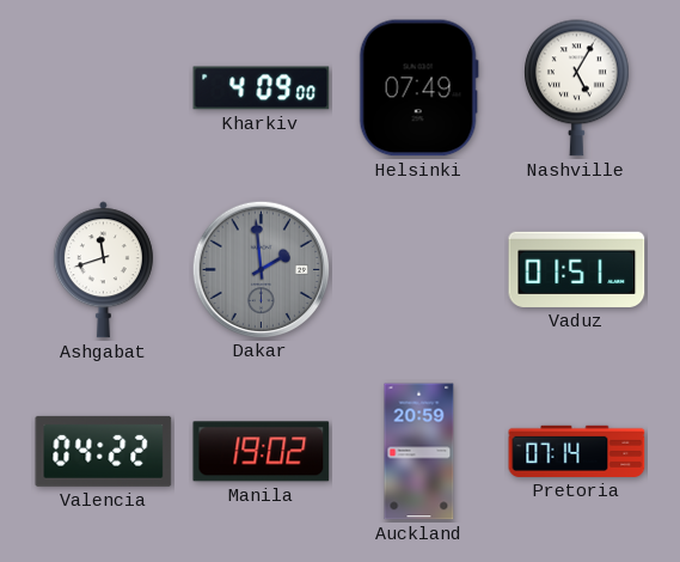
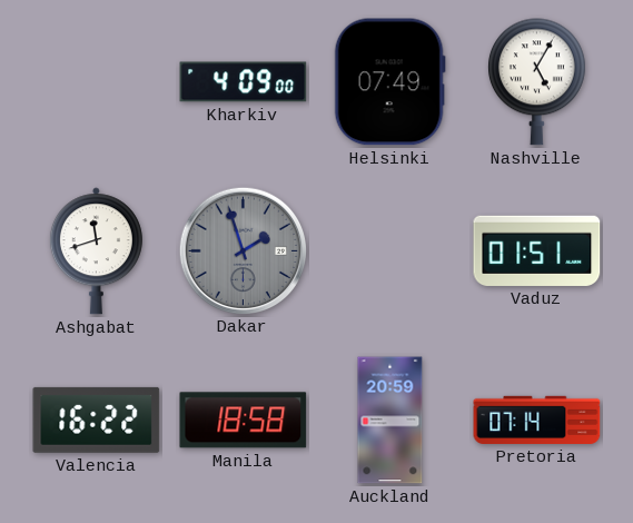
Dakar: 1:59 -> 1:57 (243, 250)
Valencia: 04:22 -> 16:22 (97, 420)
Manila: 19:02 -> 18:58 (244, 421)
